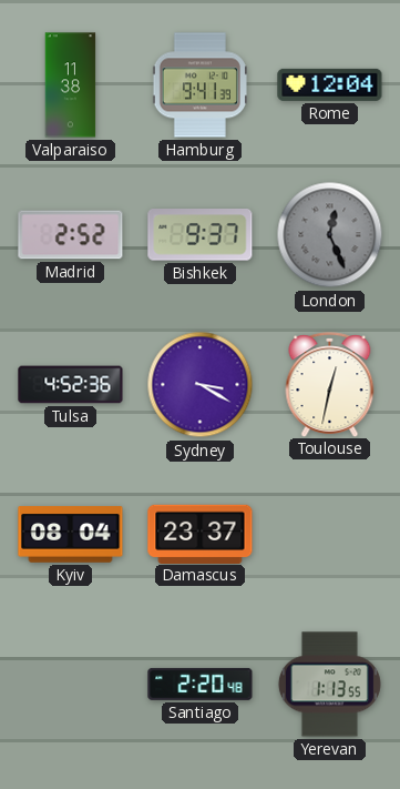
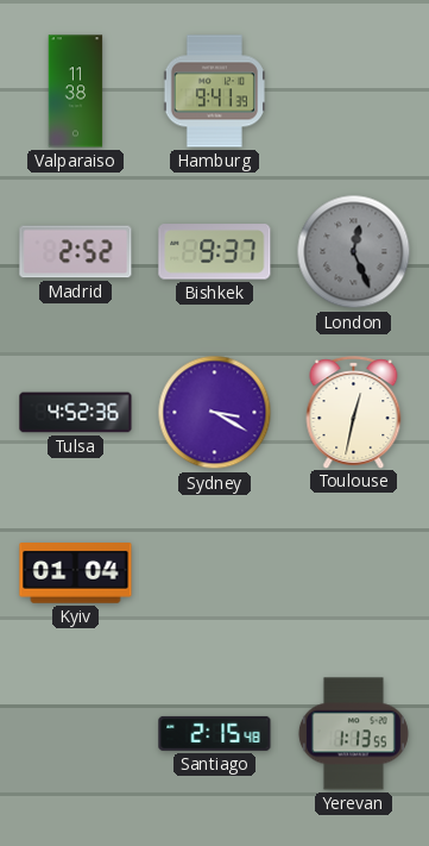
Rome: 12:04 -> none (330, 84)
Kyiv: 08:04 -> 01:04 (76, 574)
Damascus: 23:37 -> none (201, 534)
Santiago: 2:20 -> 2:15 (215, 733)
